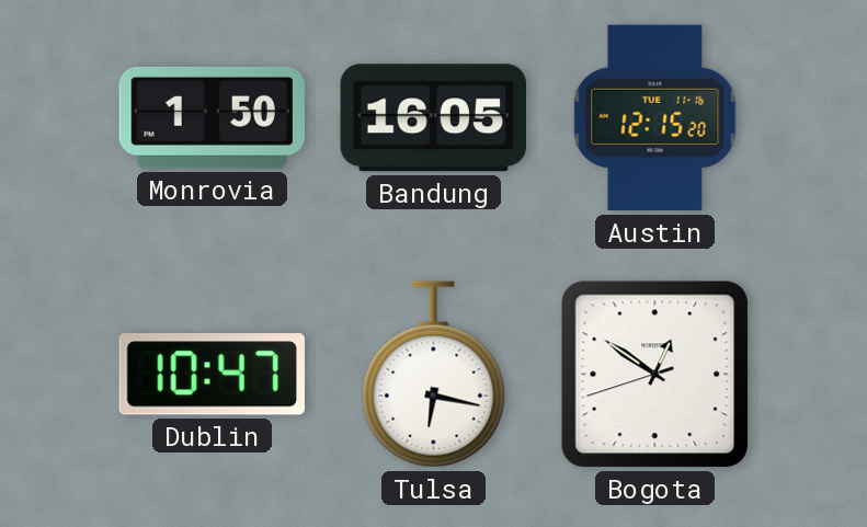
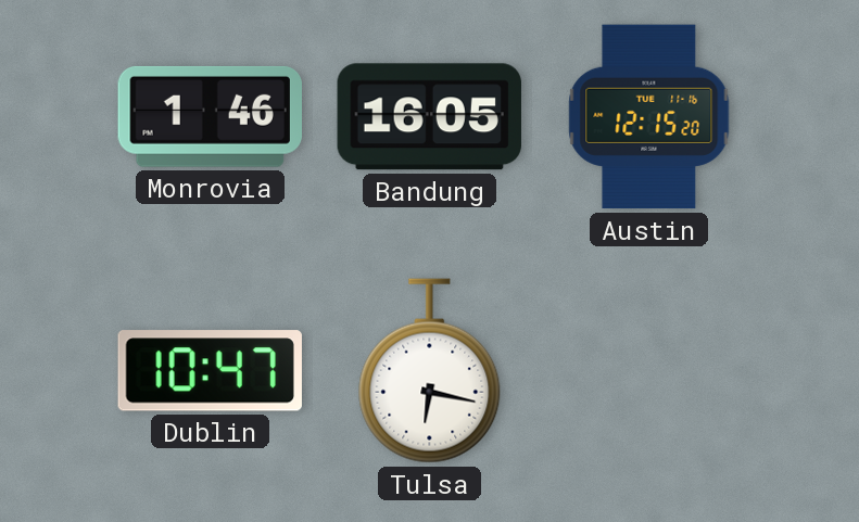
Monrovia: 1:50 -> 1:46 (210, 116)
Bogota: 12:50 -> none (655, 375)
